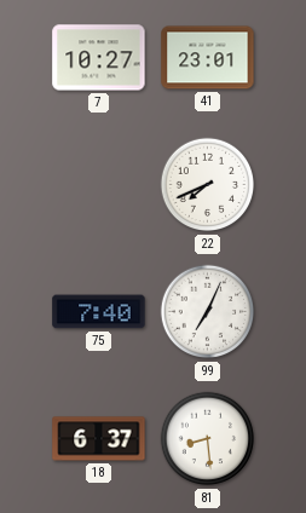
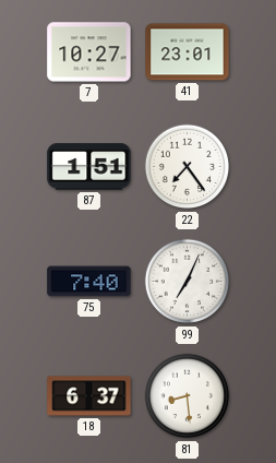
87: none -> 1:51 (89, 167)
22: 7:41 -> 7:24 (188, 167)
